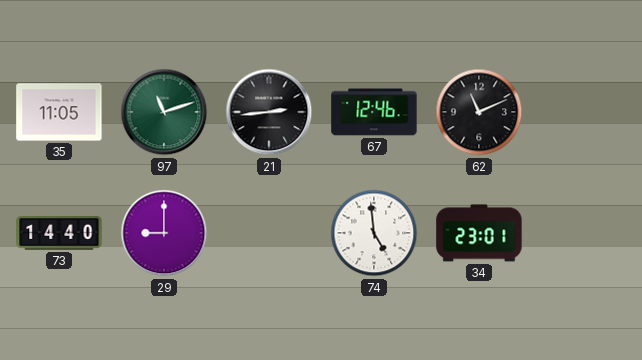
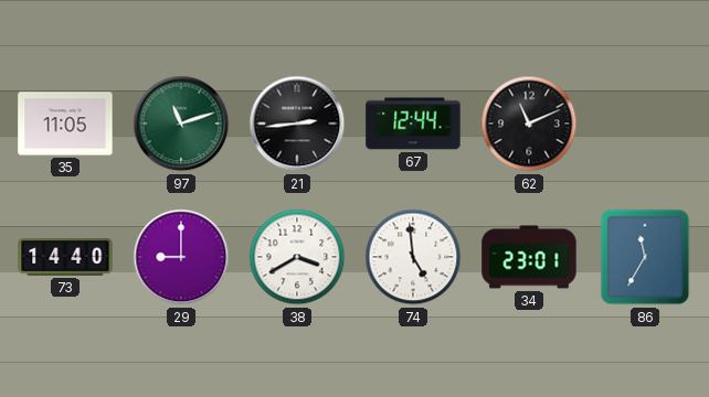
67: 12:46 -> 12:44 (413, 124)
38: none -> 3:40 (297, 257)
86: none -> 11:35 (645, 257)
